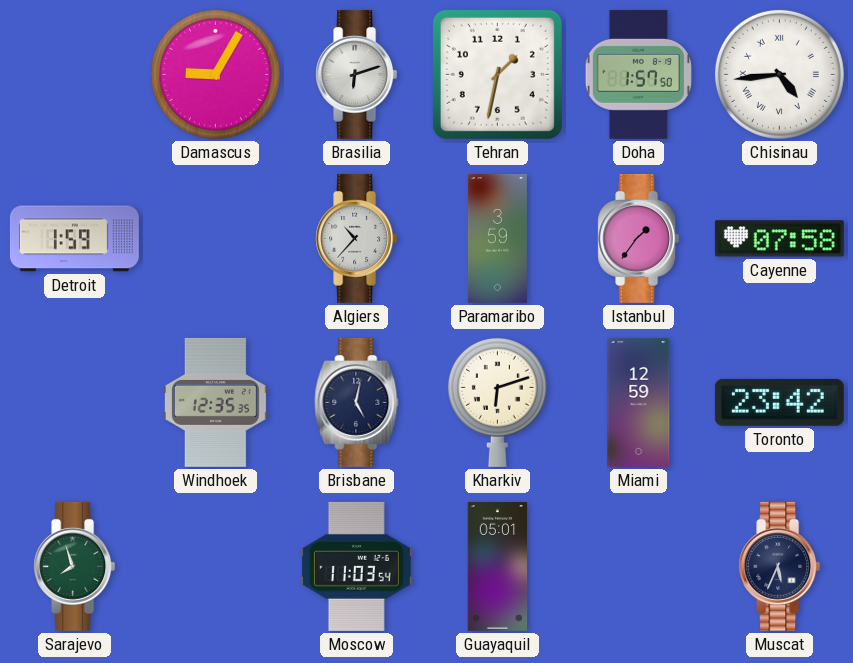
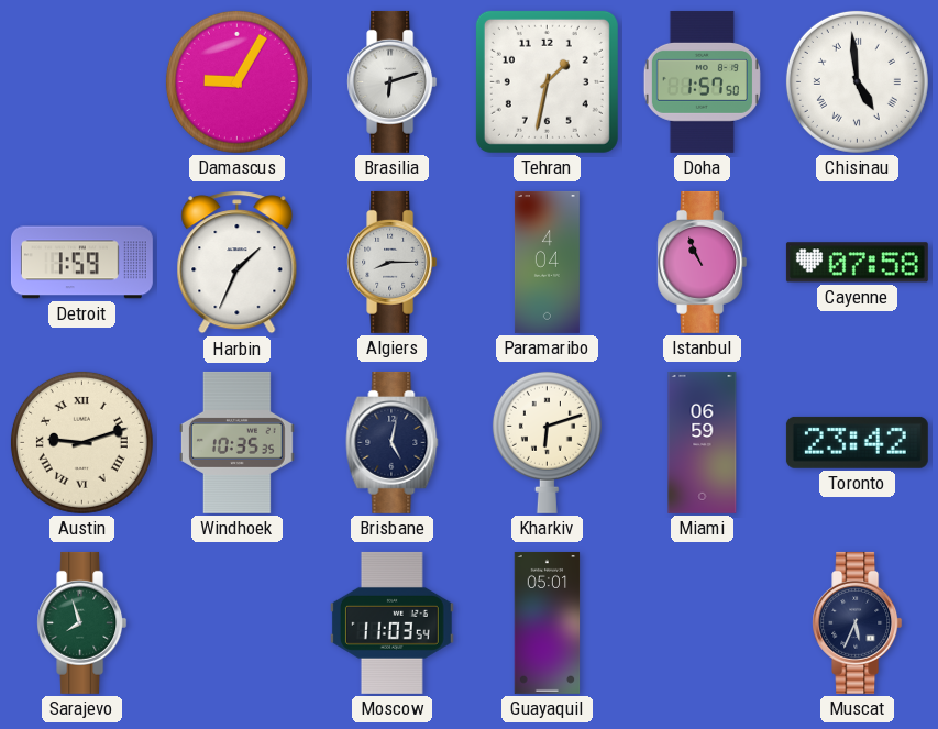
Chisinau: 4:44 -> 4:59 (857, 81)
Harbin: none -> 1:34 (238, 263)
Algiers: 10:37 -> 8:15 (393, 262)
Paramaribo: 3:59 -> 4:04 (547, 262)
Istanbul: 1:36 -> 10:56 (703, 262)
Austin: none -> 9:12 (81, 442)
Windhoek: 12:35 -> 10:35 (236, 442)
Miami: 12:59 -> 06:59 (703, 442)
